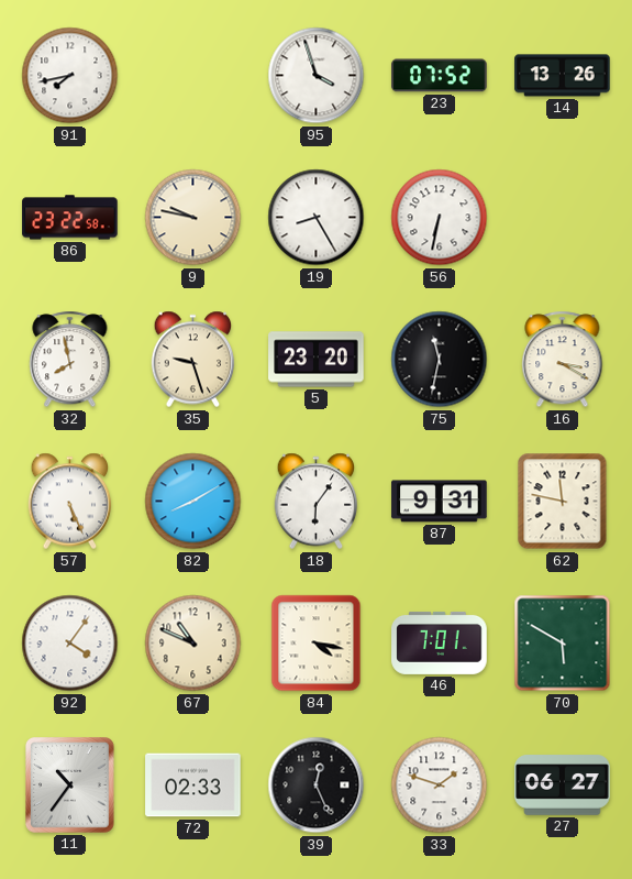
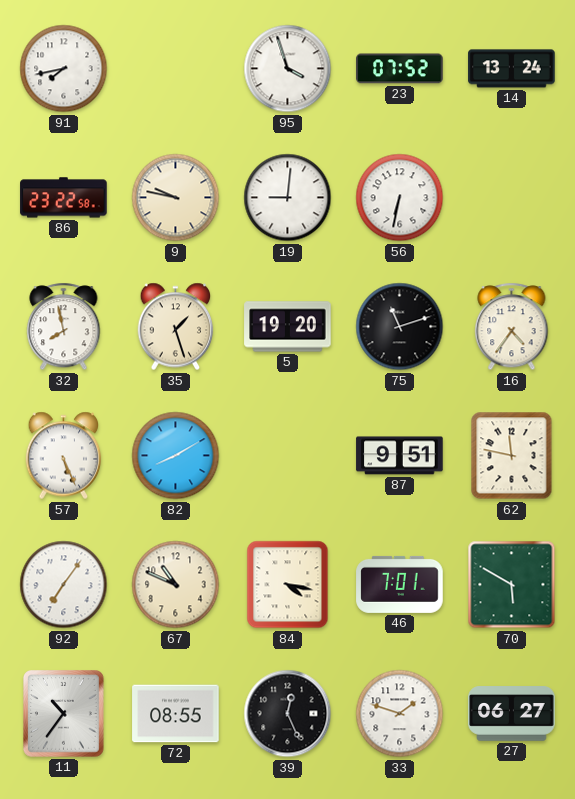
14: 13:26 -> 13:24 (512, 69)
19: 8:25 -> 9:01 (288, 198)
35: 9:27 -> 1:27 (176, 327)
5: 23:20 -> 19:20 (288, 327)
75: 11:32 -> 11:12 (400, 327)
16: 3:20 -> 4:36 (512, 327)
18: 6:06 -> none (317, 502)
87: 9:31 -> 9:51 (400, 456)
92: 4:06 -> 7:06 (64, 585)
72: 02:33 -> 08:55 (176, 714)
